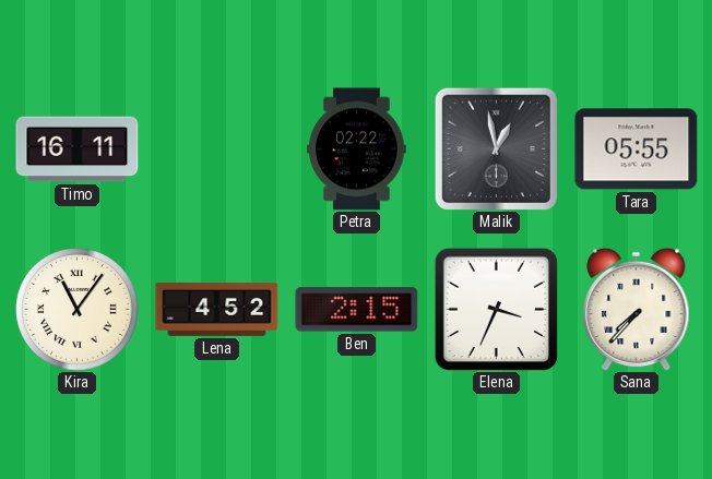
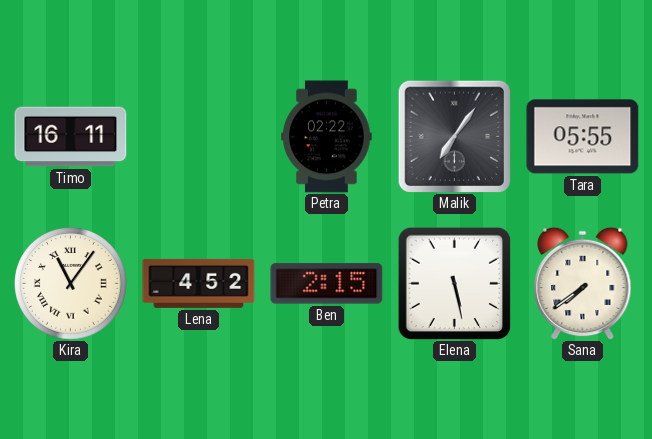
Malik: 12:58 -> 7:06 (454, 136)
Elena: 3:34 -> 5:28 (454, 283)
Sana: 7:37 -> 7:39 (583, 283)
